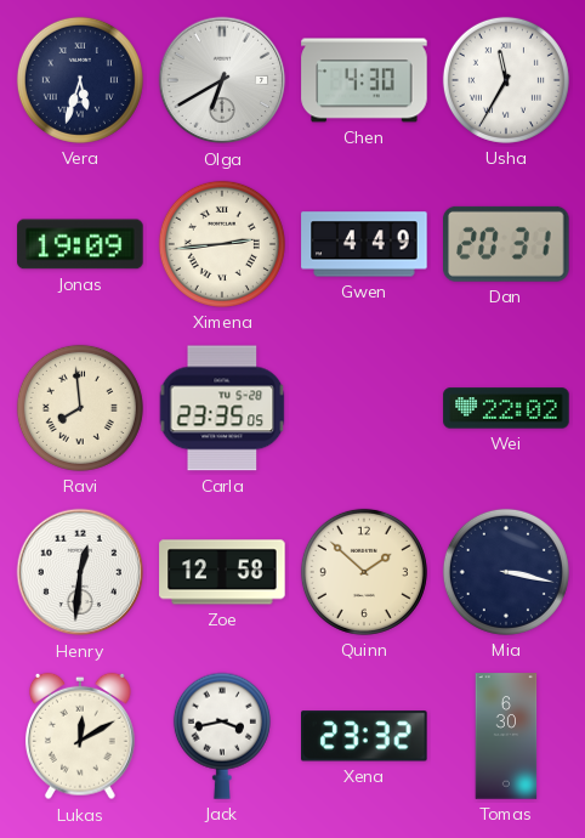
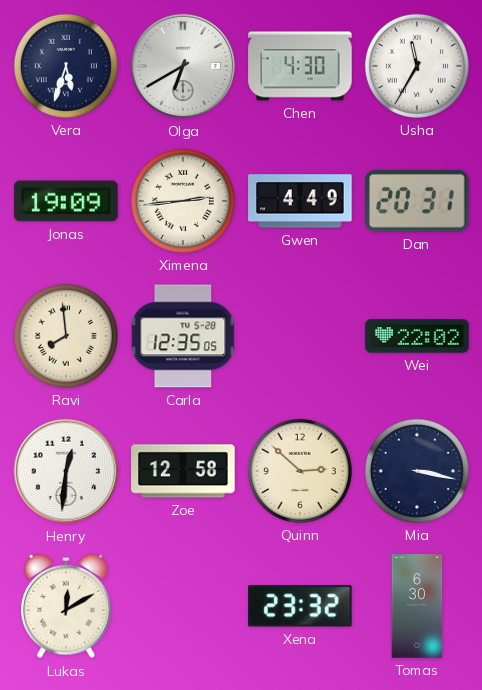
Carla: 23:35 -> 12:35 (183, 336)
Quinn: 1:52 -> 2:52 (300, 471)
Jack: 3:43 -> none (222, 736)
